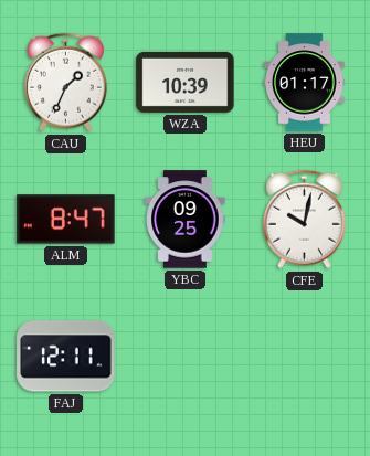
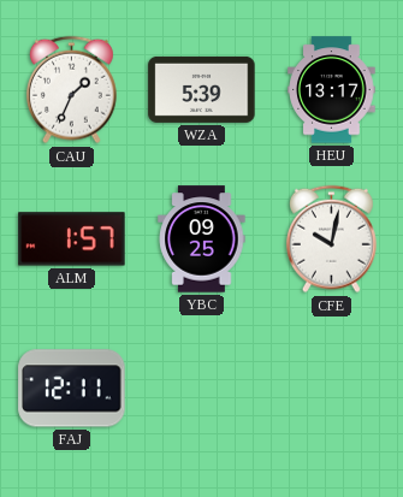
WZA: 10:39 -> 5:39 (202, 89)
HEU: 01:17 -> 13:17 (332, 90)
ALM: 8:47 -> 1:57 (72, 239)
